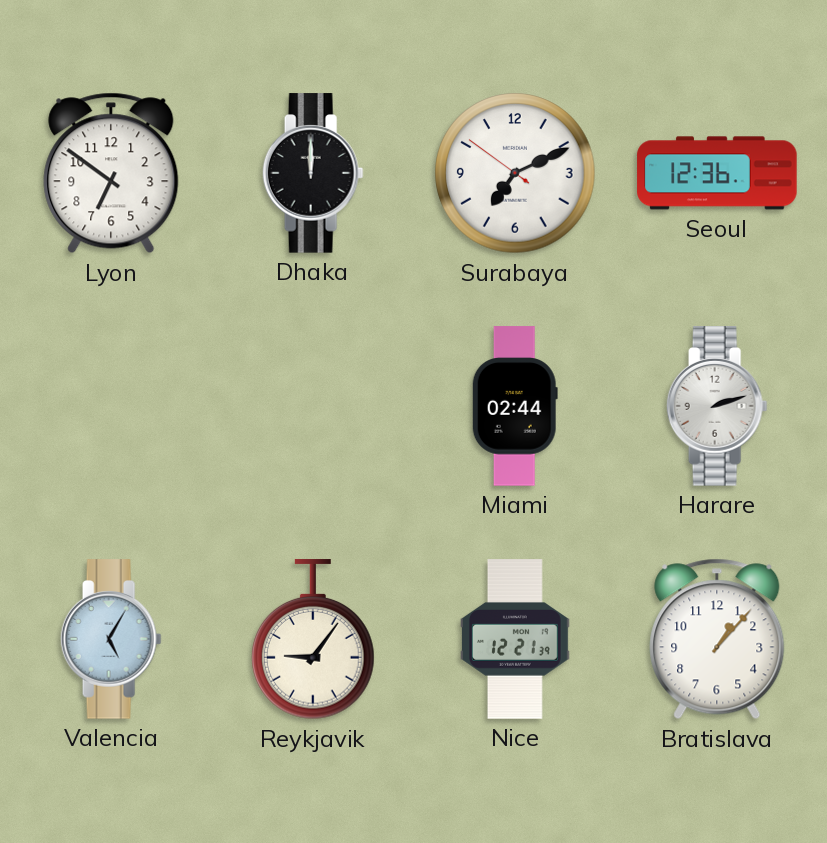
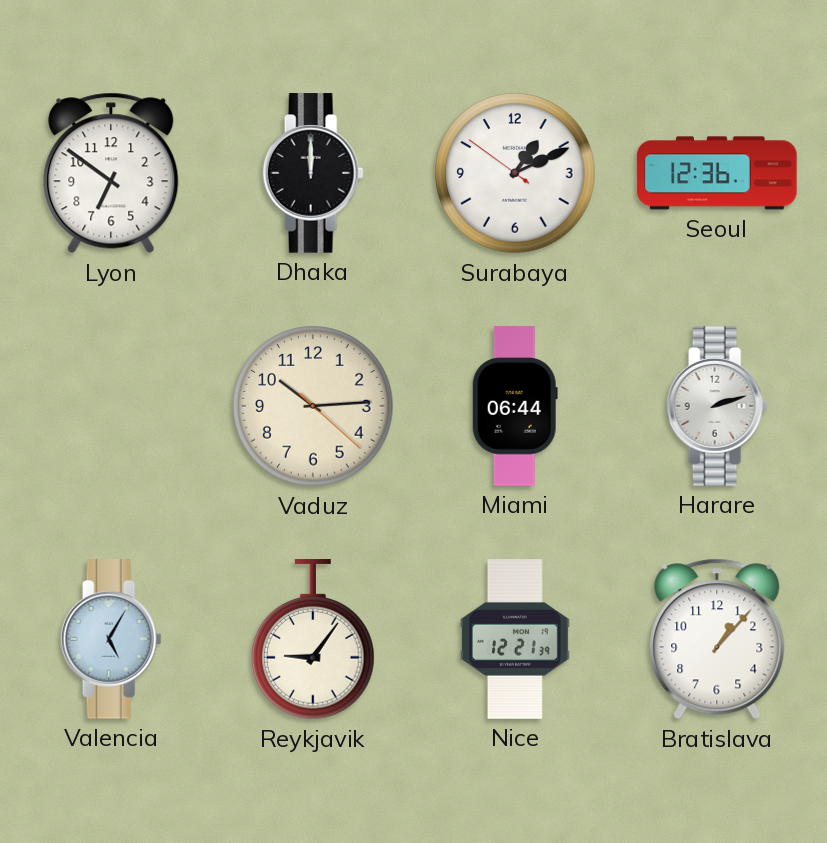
Surabaya: 7:10 -> 1:10 (515, 173)
Vaduz: none -> 10:14 (313, 406)
Miami: 02:44 -> 06:44 (515, 406)
